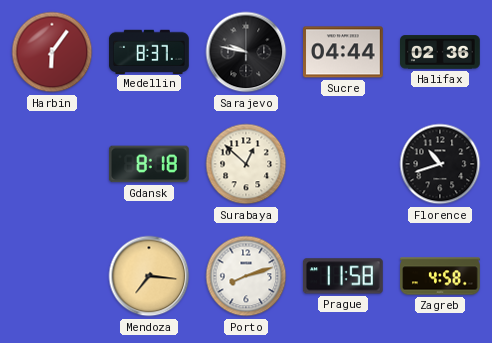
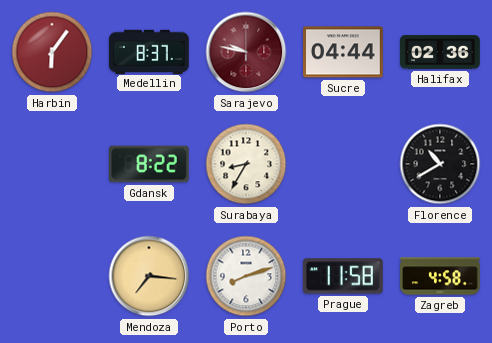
Sarajevo dial: black -> burgundy (246, 52)
Gdansk: 8:18 -> 8:22 (149, 164)
Surabaya: 12:52 -> 8:35 (246, 164)
Florence: 10:42 -> 10:40 (440, 164)
